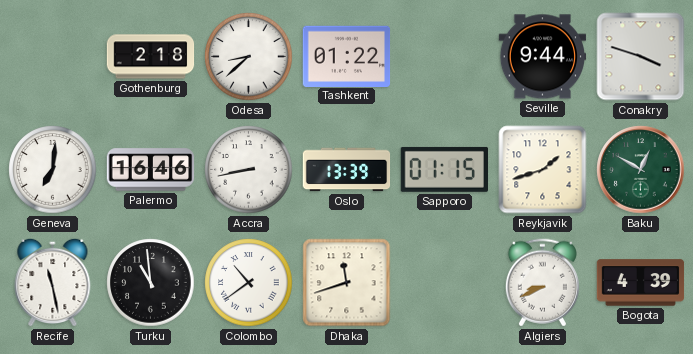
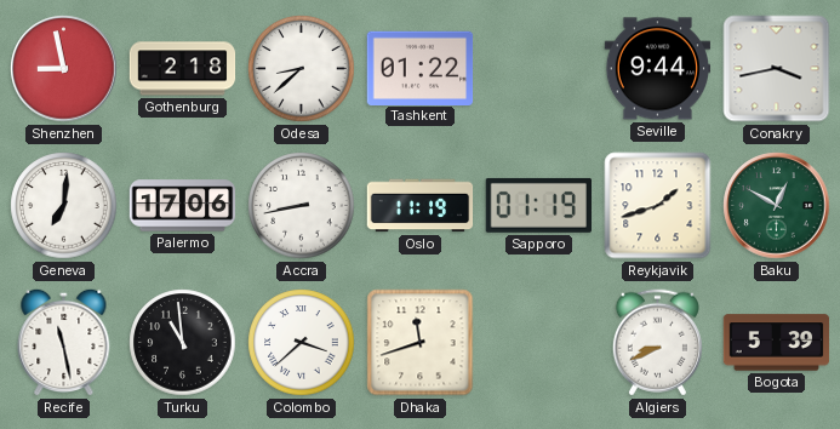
Shenzhen: none -> 8:58 (64, 69)
Conakry: 3:48 -> 3:43 (777, 69)
Palermo: 16:46 -> 17:06 (183, 206)
Oslo: 13:39 -> 11:19 (421, 206)
Sapporo: 01:15 -> 01:19 (538, 205)
Colombo: 10:39 -> 3:38 (302, 343)
Bogota: 4:39 -> 5:39 (777, 343)
